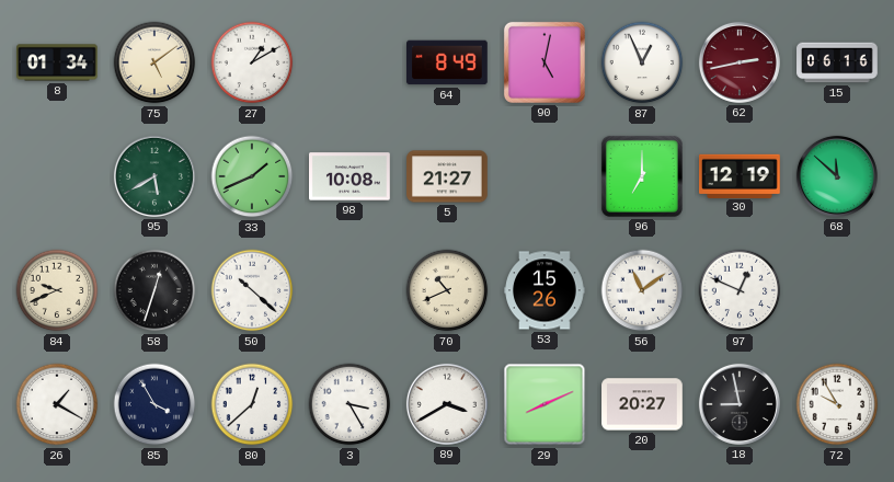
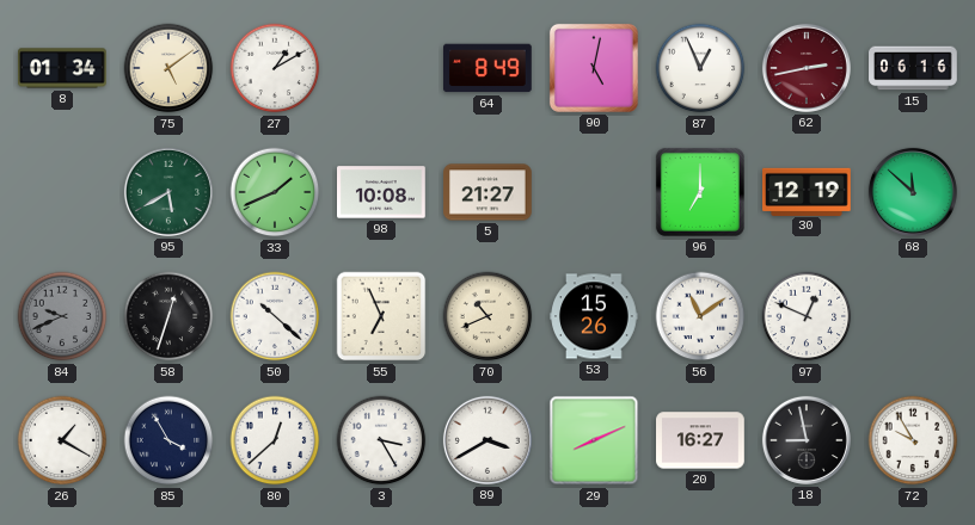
84 dial: cream -> grey (62, 316)
55: none -> 6:56 (381, 316)
20: 20:27 -> 16:27 (700, 440)
